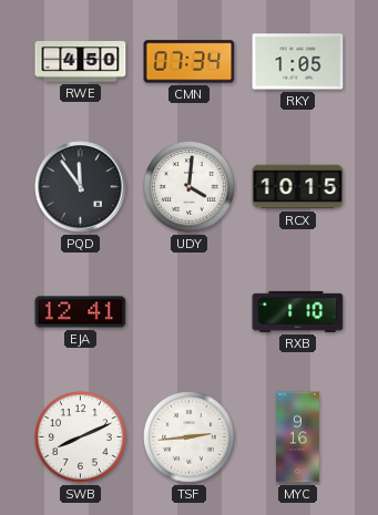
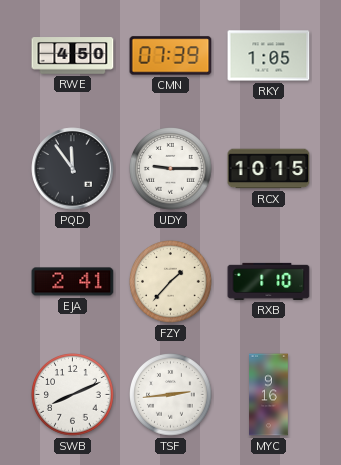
CMN: 07:34 -> 07:39 (171, 56)
UDY: 4:01 -> 9:15 (171, 169)
EJA: 12:41 -> 2:41 (73, 282)
FZY: none -> 1:37 (171, 282)
